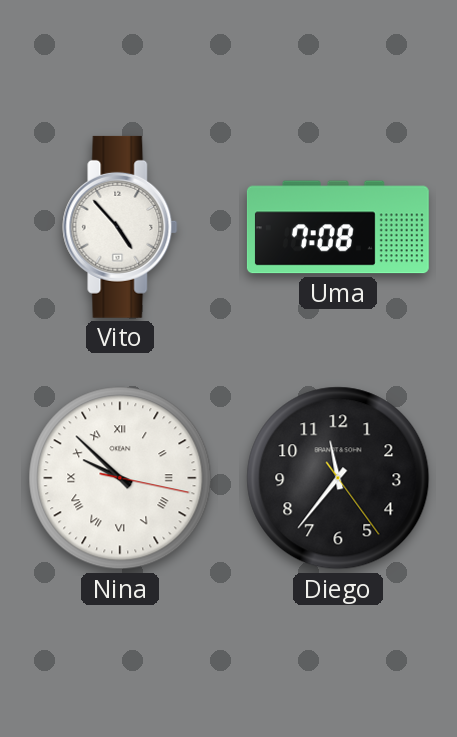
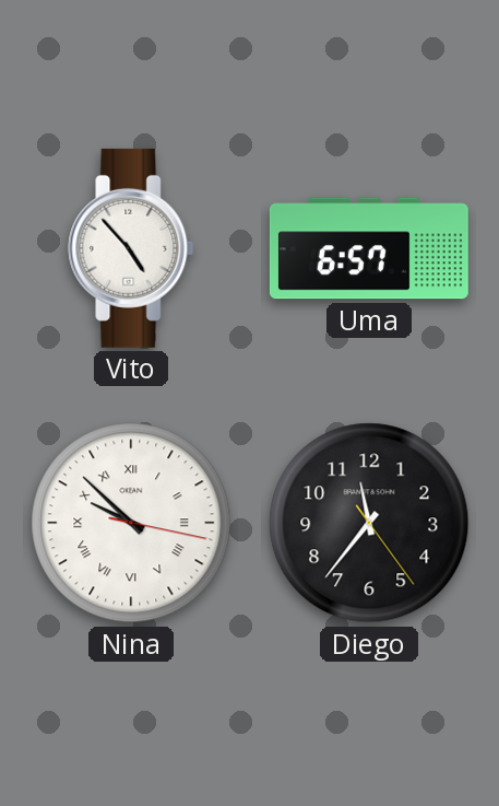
Uma: 7:08 -> 6:57 (369, 248)
